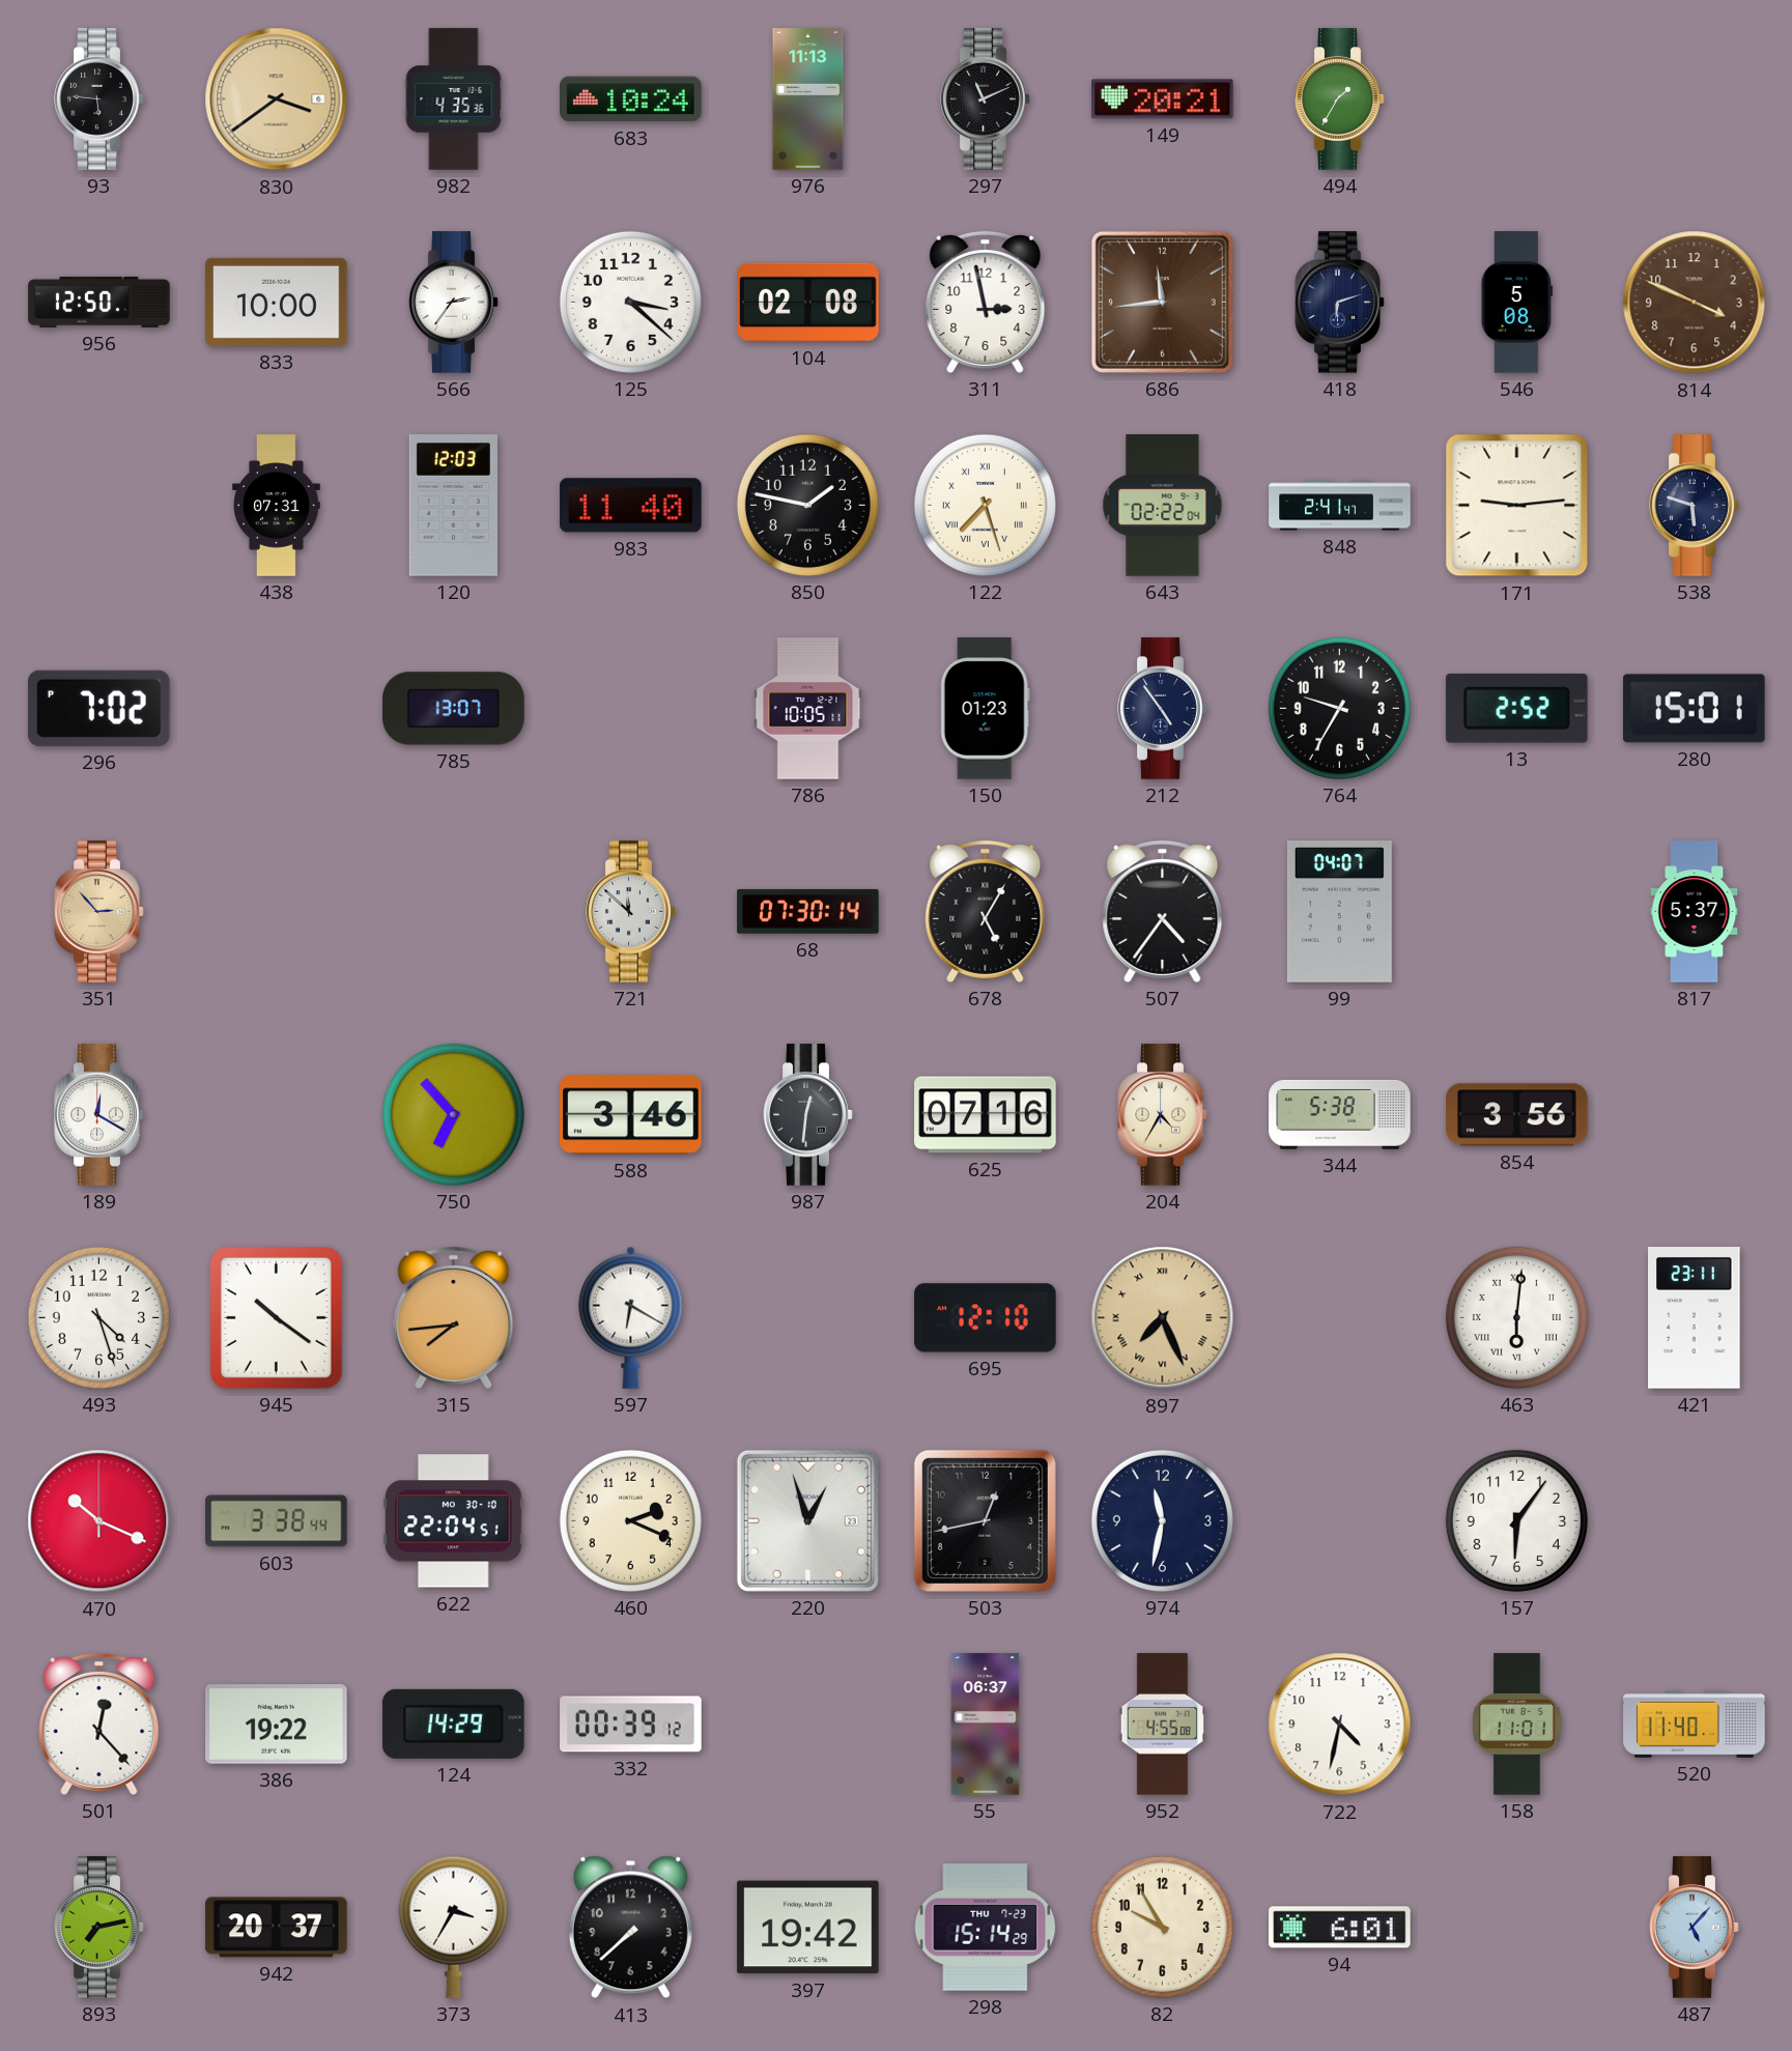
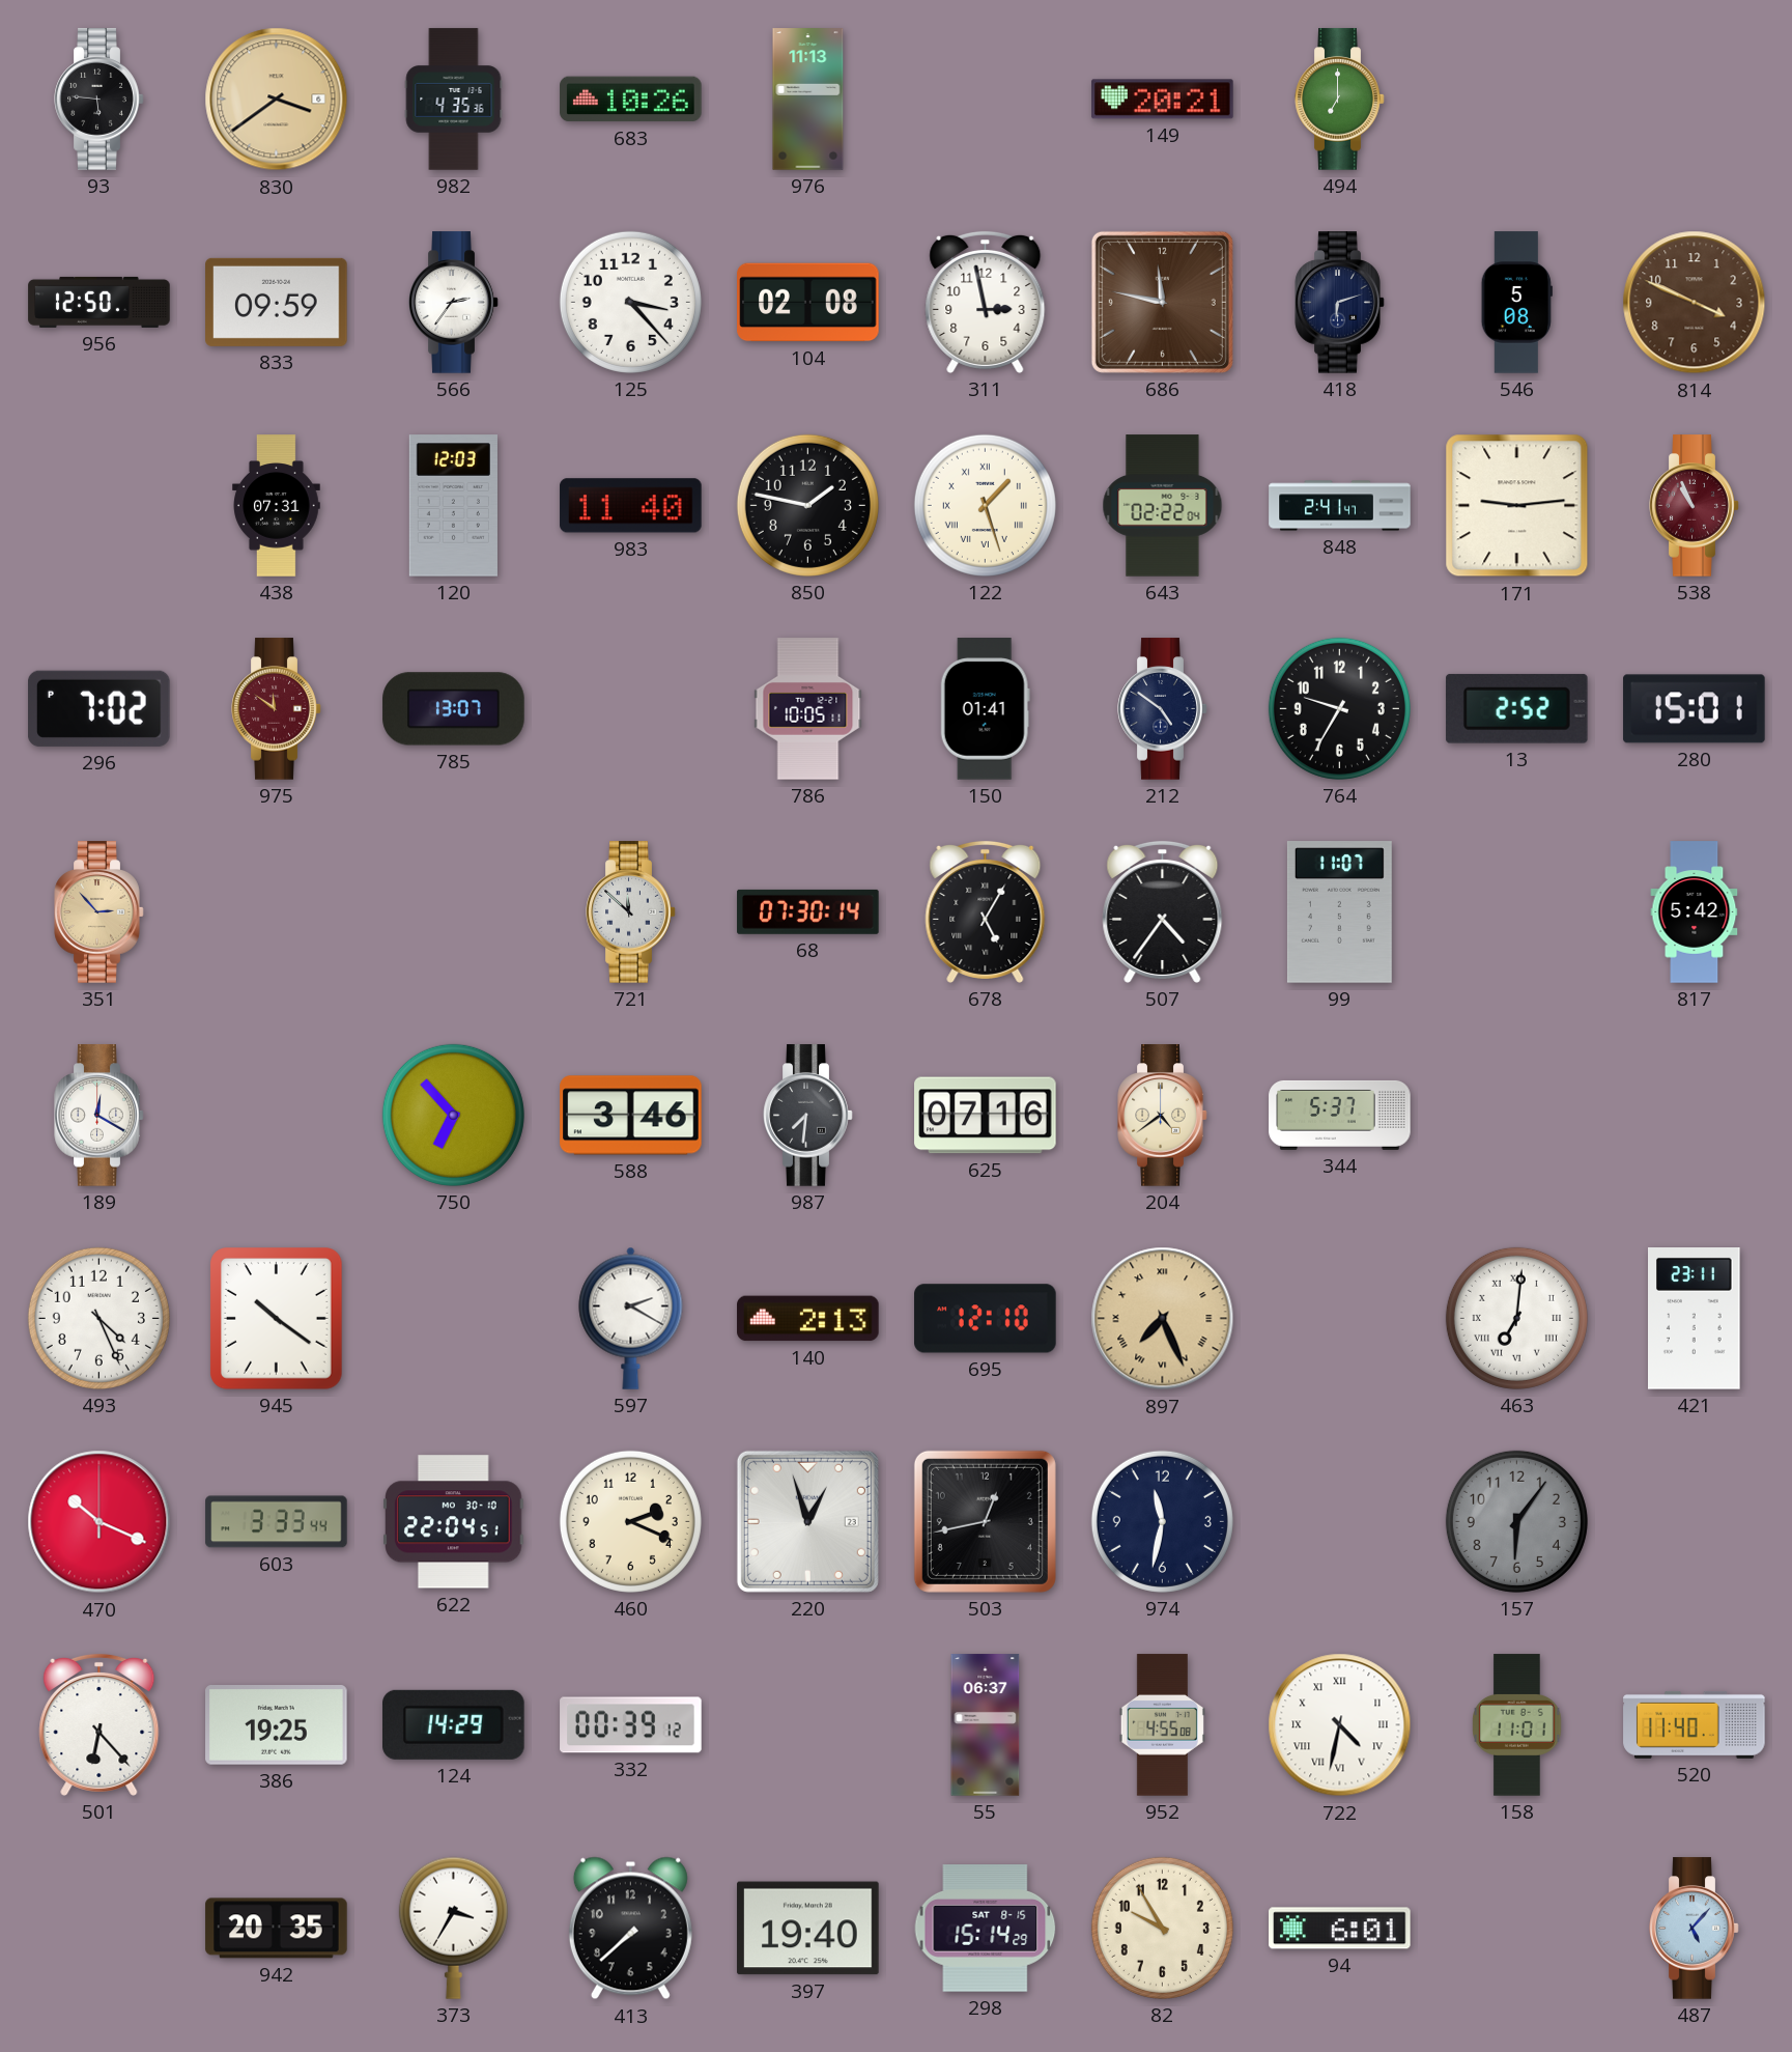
683: 10:24 -> 10:26 (631, 100)
297: 11:11 -> none (986, 99)
494: 1:35 -> 7:00 (1340, 100)
833: 10:00 -> 09:59 (277, 302)
125: 3:22 -> 3:23 (630, 302)
686: 11:44 -> 11:47 (1162, 302)
122: 7:27 -> 1:27 (985, 505)
538: 5:48 -> 10:56 (1695, 506)
538 dial: navy -> burgundy (1695, 506)
975: none -> 11:51 (277, 709)
150: 01:23 -> 01:41 (985, 709)
212: 4:54 -> 4:51 (1163, 709)
99: 04:07 -> 11:07 (1339, 912)
817: 5:37 -> 5:42 (1695, 912)
987: 12:31 -> 7:31 (808, 1116)
204: 4:35 -> 4:39 (1163, 1116)
344: 5:38 -> 5:37 (1340, 1115)
854: 3:56 -> none (1517, 1115)
493: 4:27 -> 4:26 (98, 1318)
315: 7:44 -> none (454, 1317)
597: 6:20 -> 2:20 (631, 1318)
140: none -> 2:13 (808, 1319)
463: 6:01 -> 7:01 (1516, 1318)
603: 3:38 -> 3:33 (277, 1522)
157 dial: white -> grey (1516, 1521)
501: 12:23 -> 6:23 (99, 1724)
386: 19:22 -> 19:25 (277, 1725)
722 numerals: Arabic -> Roman (1340, 1725)
893: 7:13 -> none (99, 1928)
942: 20:37 -> 20:35 (277, 1929)
397: 19:42 -> 19:40 (808, 1929)
298 date: THU 7-23 -> SAT 8-15 (986, 1929)
